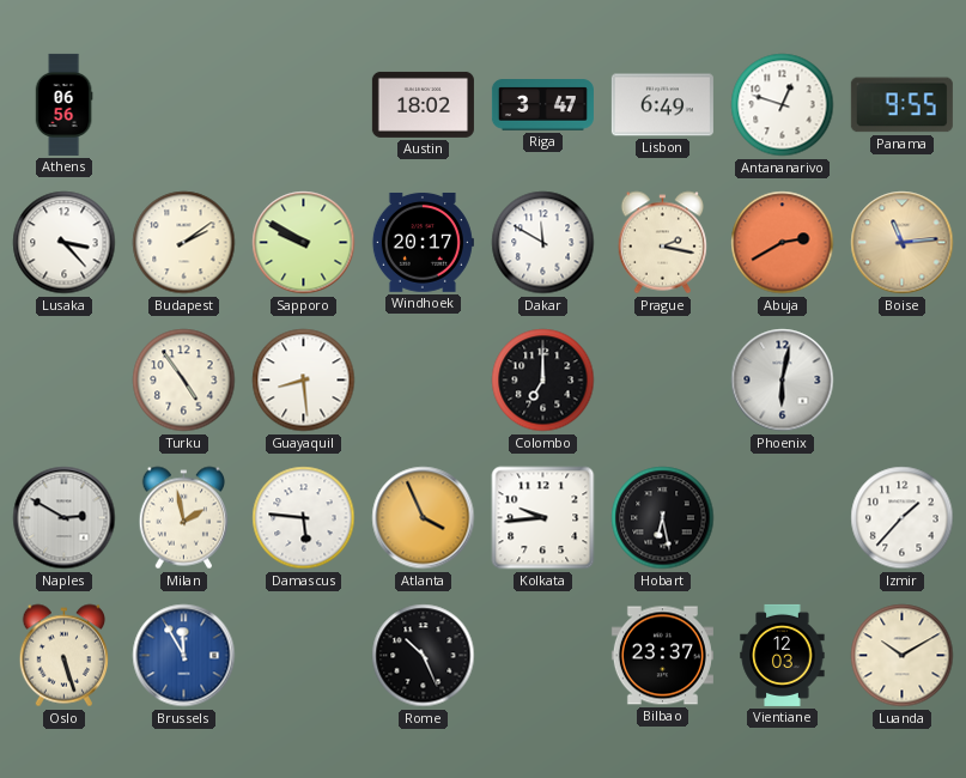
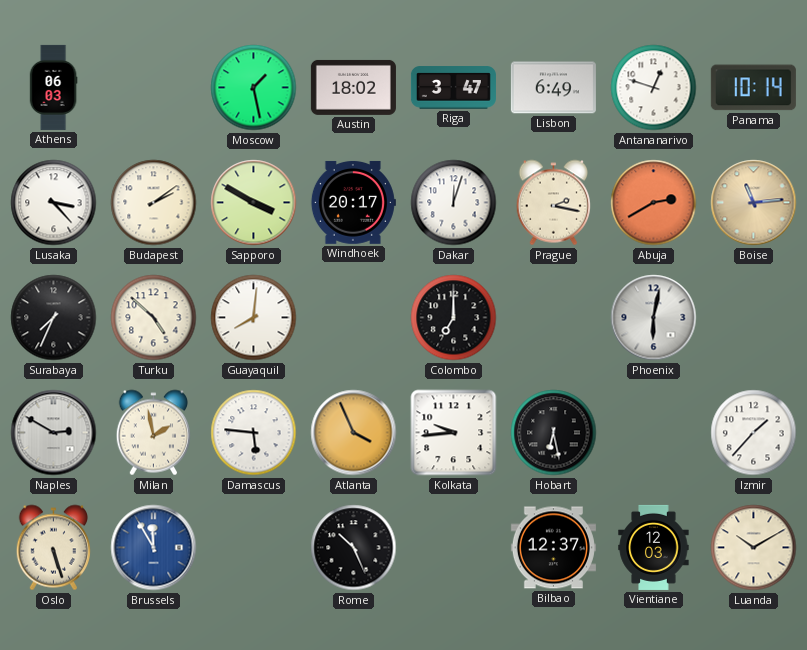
Athens: 06:56 -> 06:03 (53, 87)
Moscow: none -> 1:28 (254, 88)
Panama: 9:55 -> 10:14 (753, 88)
Sapporo: 9:50 -> 3:50 (254, 203)
Dakar: 11:50 -> 12:03 (454, 203)
Surabaya: none -> 7:34 (54, 318)
Turku: 4:54 -> 4:52 (154, 318)
Guayaquil: 8:29 -> 8:01 (254, 318)
Bilbao: 23:37 -> 12:37 (553, 548)
